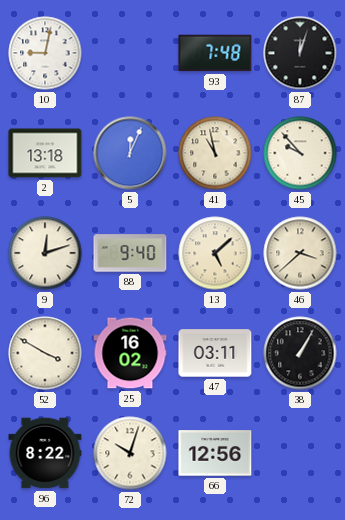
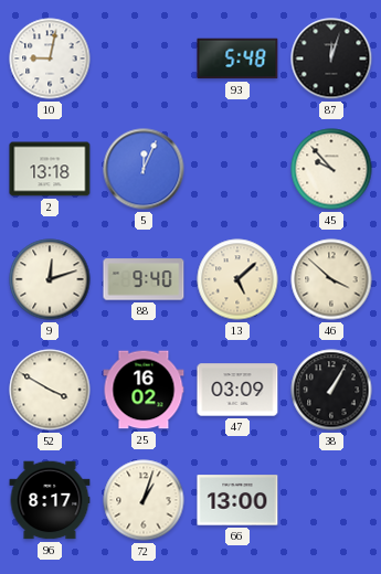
93: 7:48 -> 5:48 (237, 59)
41: 10:58 -> none (215, 153)
46: 3:38 -> 3:52 (331, 279)
47: 03:11 -> 03:09 (237, 390)
96: 8:22 -> 8:17 (50, 500)
72: 10:03 -> 1:03 (144, 500)
66: 12:56 -> 13:00 (237, 500)
